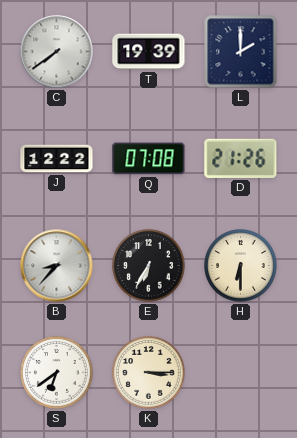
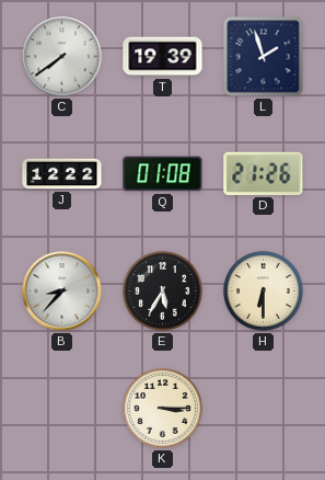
L: 2:00 -> 1:57 (264, 57)
Q: 07:08 -> 01:08 (163, 174)
E: 6:35 -> 5:35 (163, 292)
S: 6:39 -> none (57, 373)
